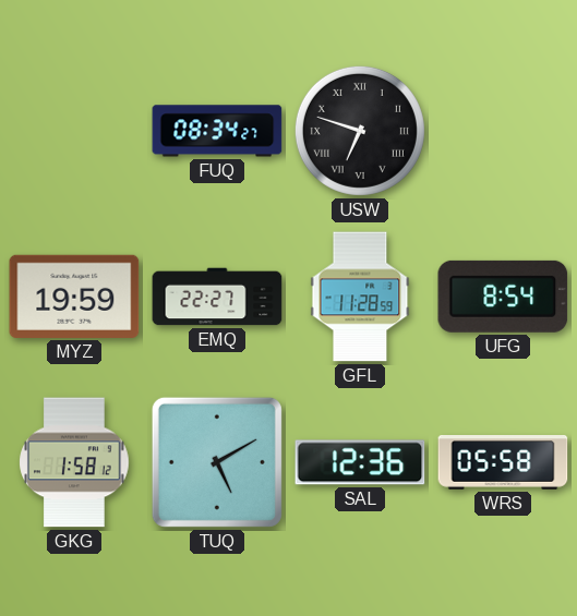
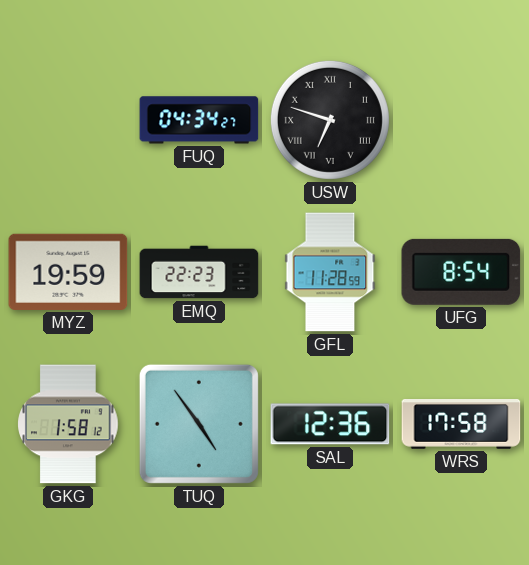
FUQ: 08:34 -> 04:34 (199, 120)
EMQ: 22:27 -> 22:23 (199, 272)
TUQ: 5:10 -> 4:54 (199, 424)
WRS: 05:58 -> 17:58 (461, 425)
